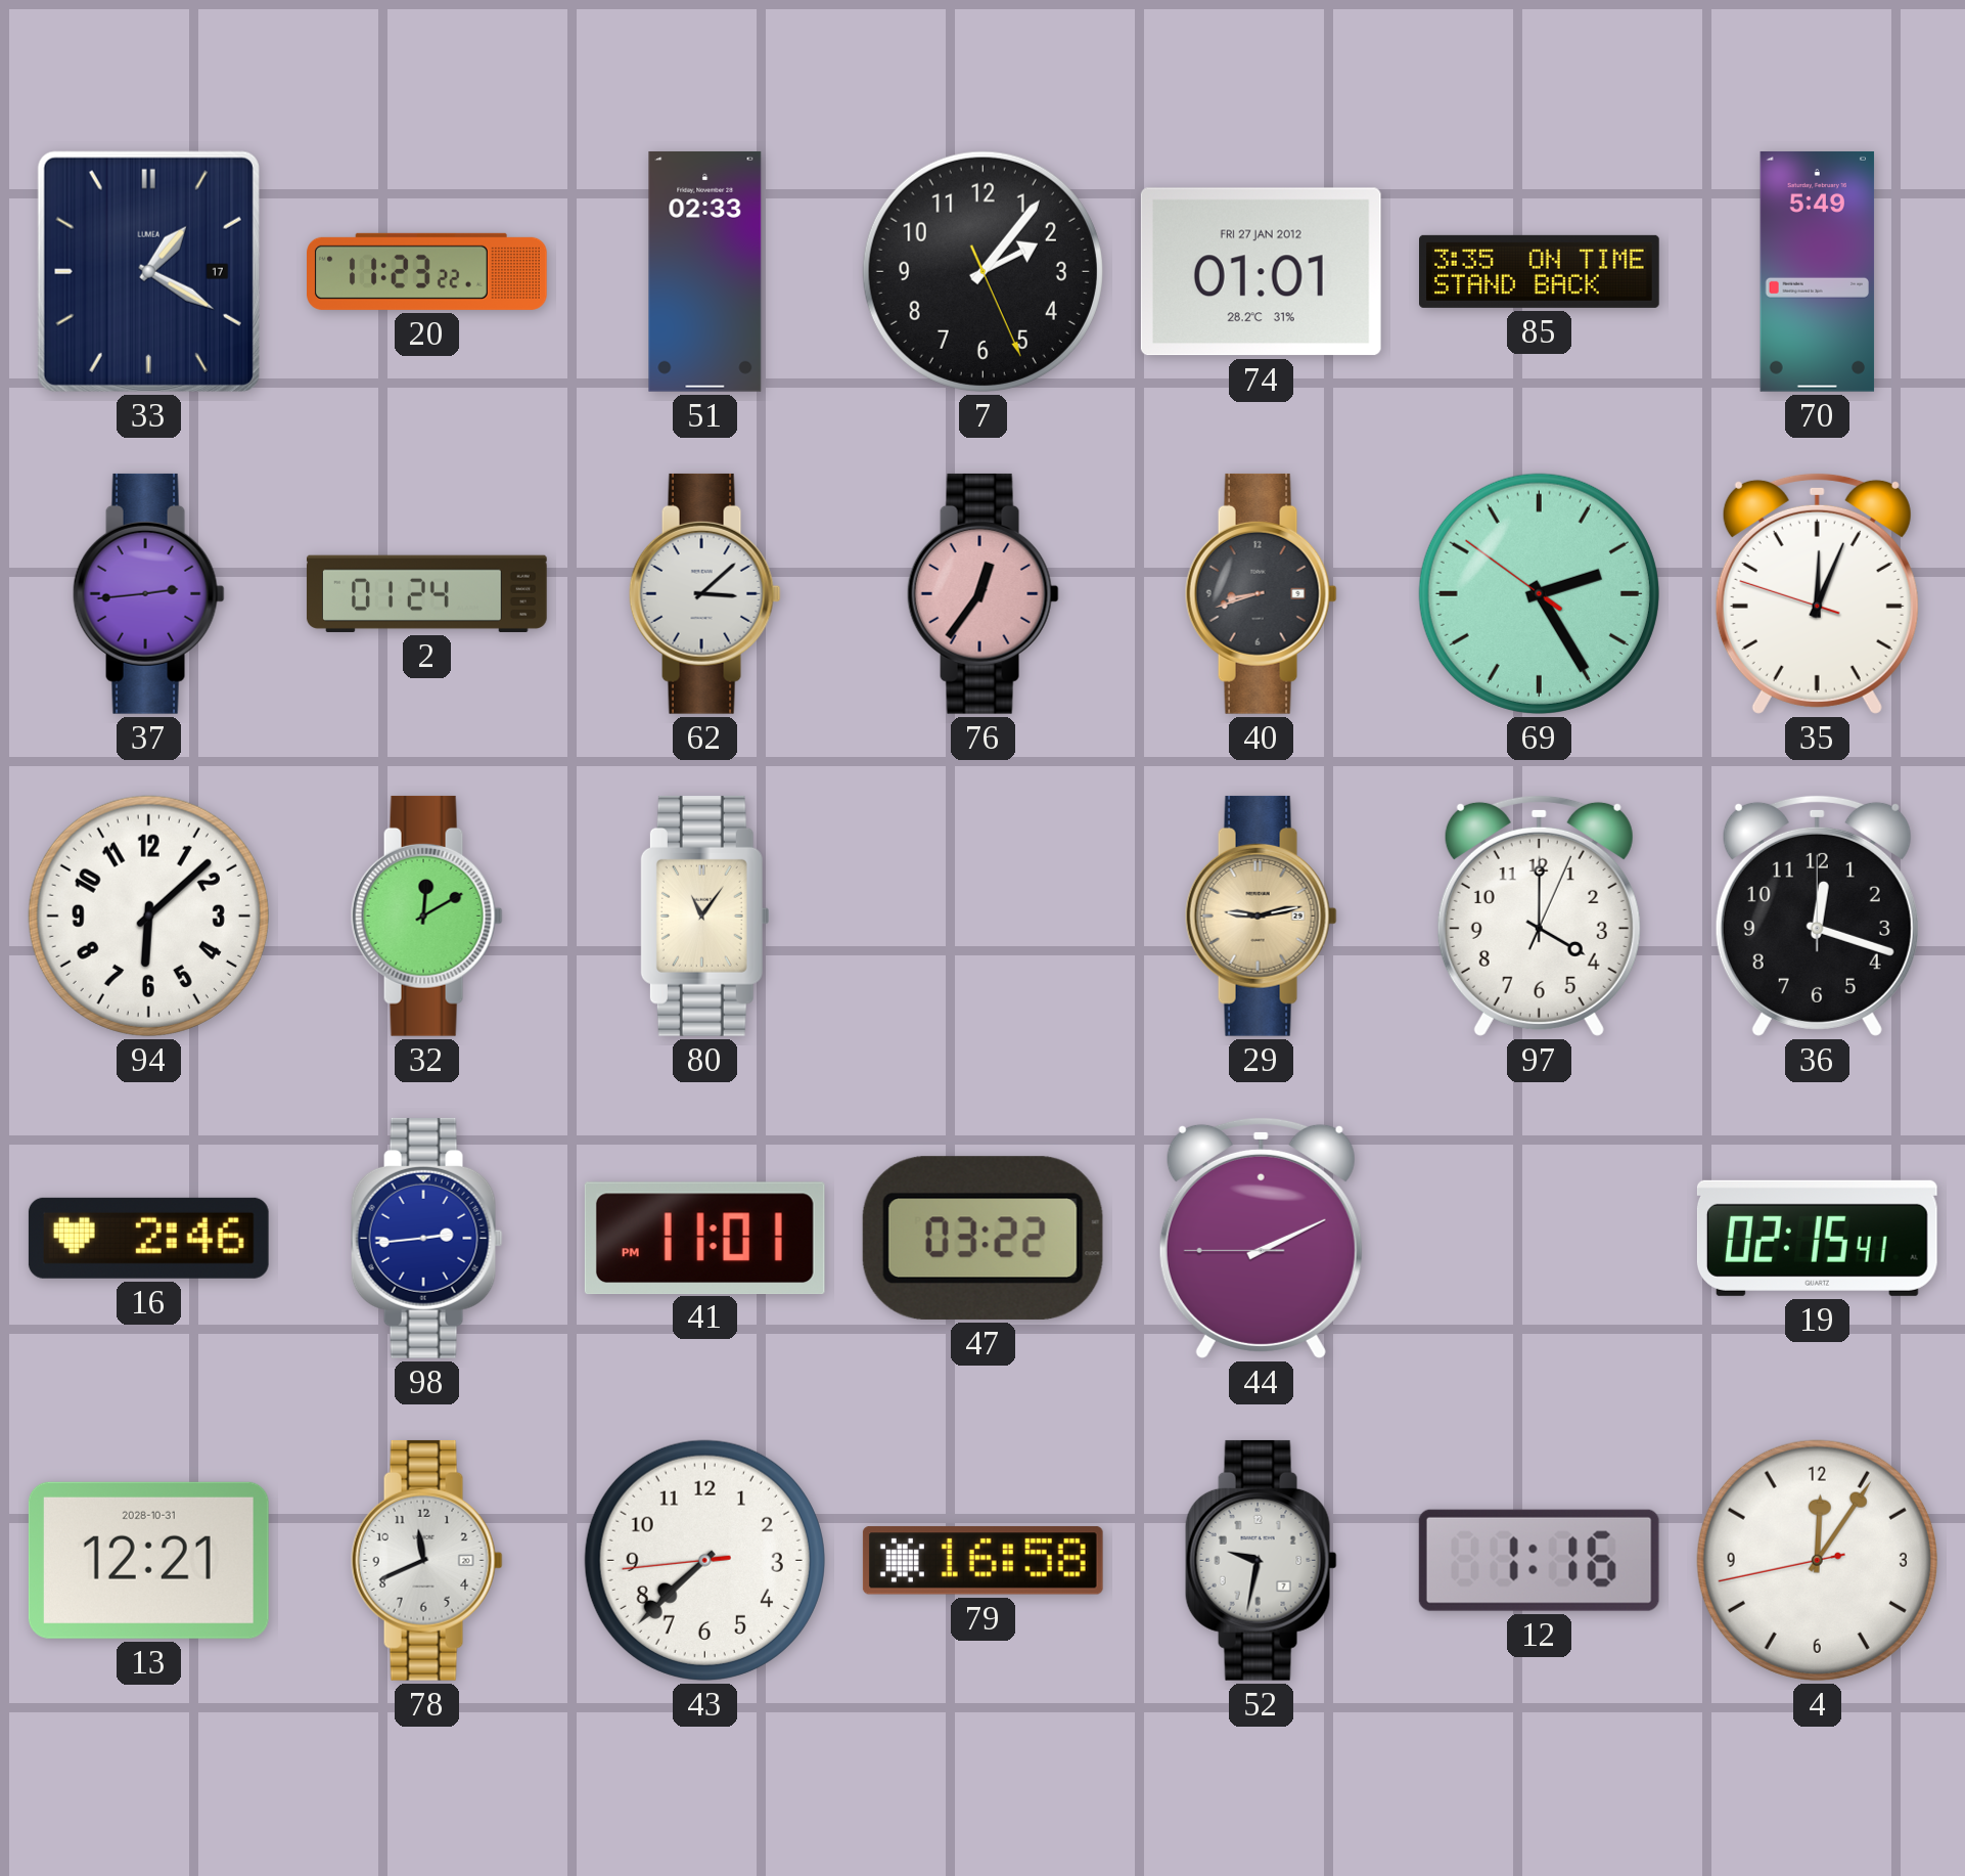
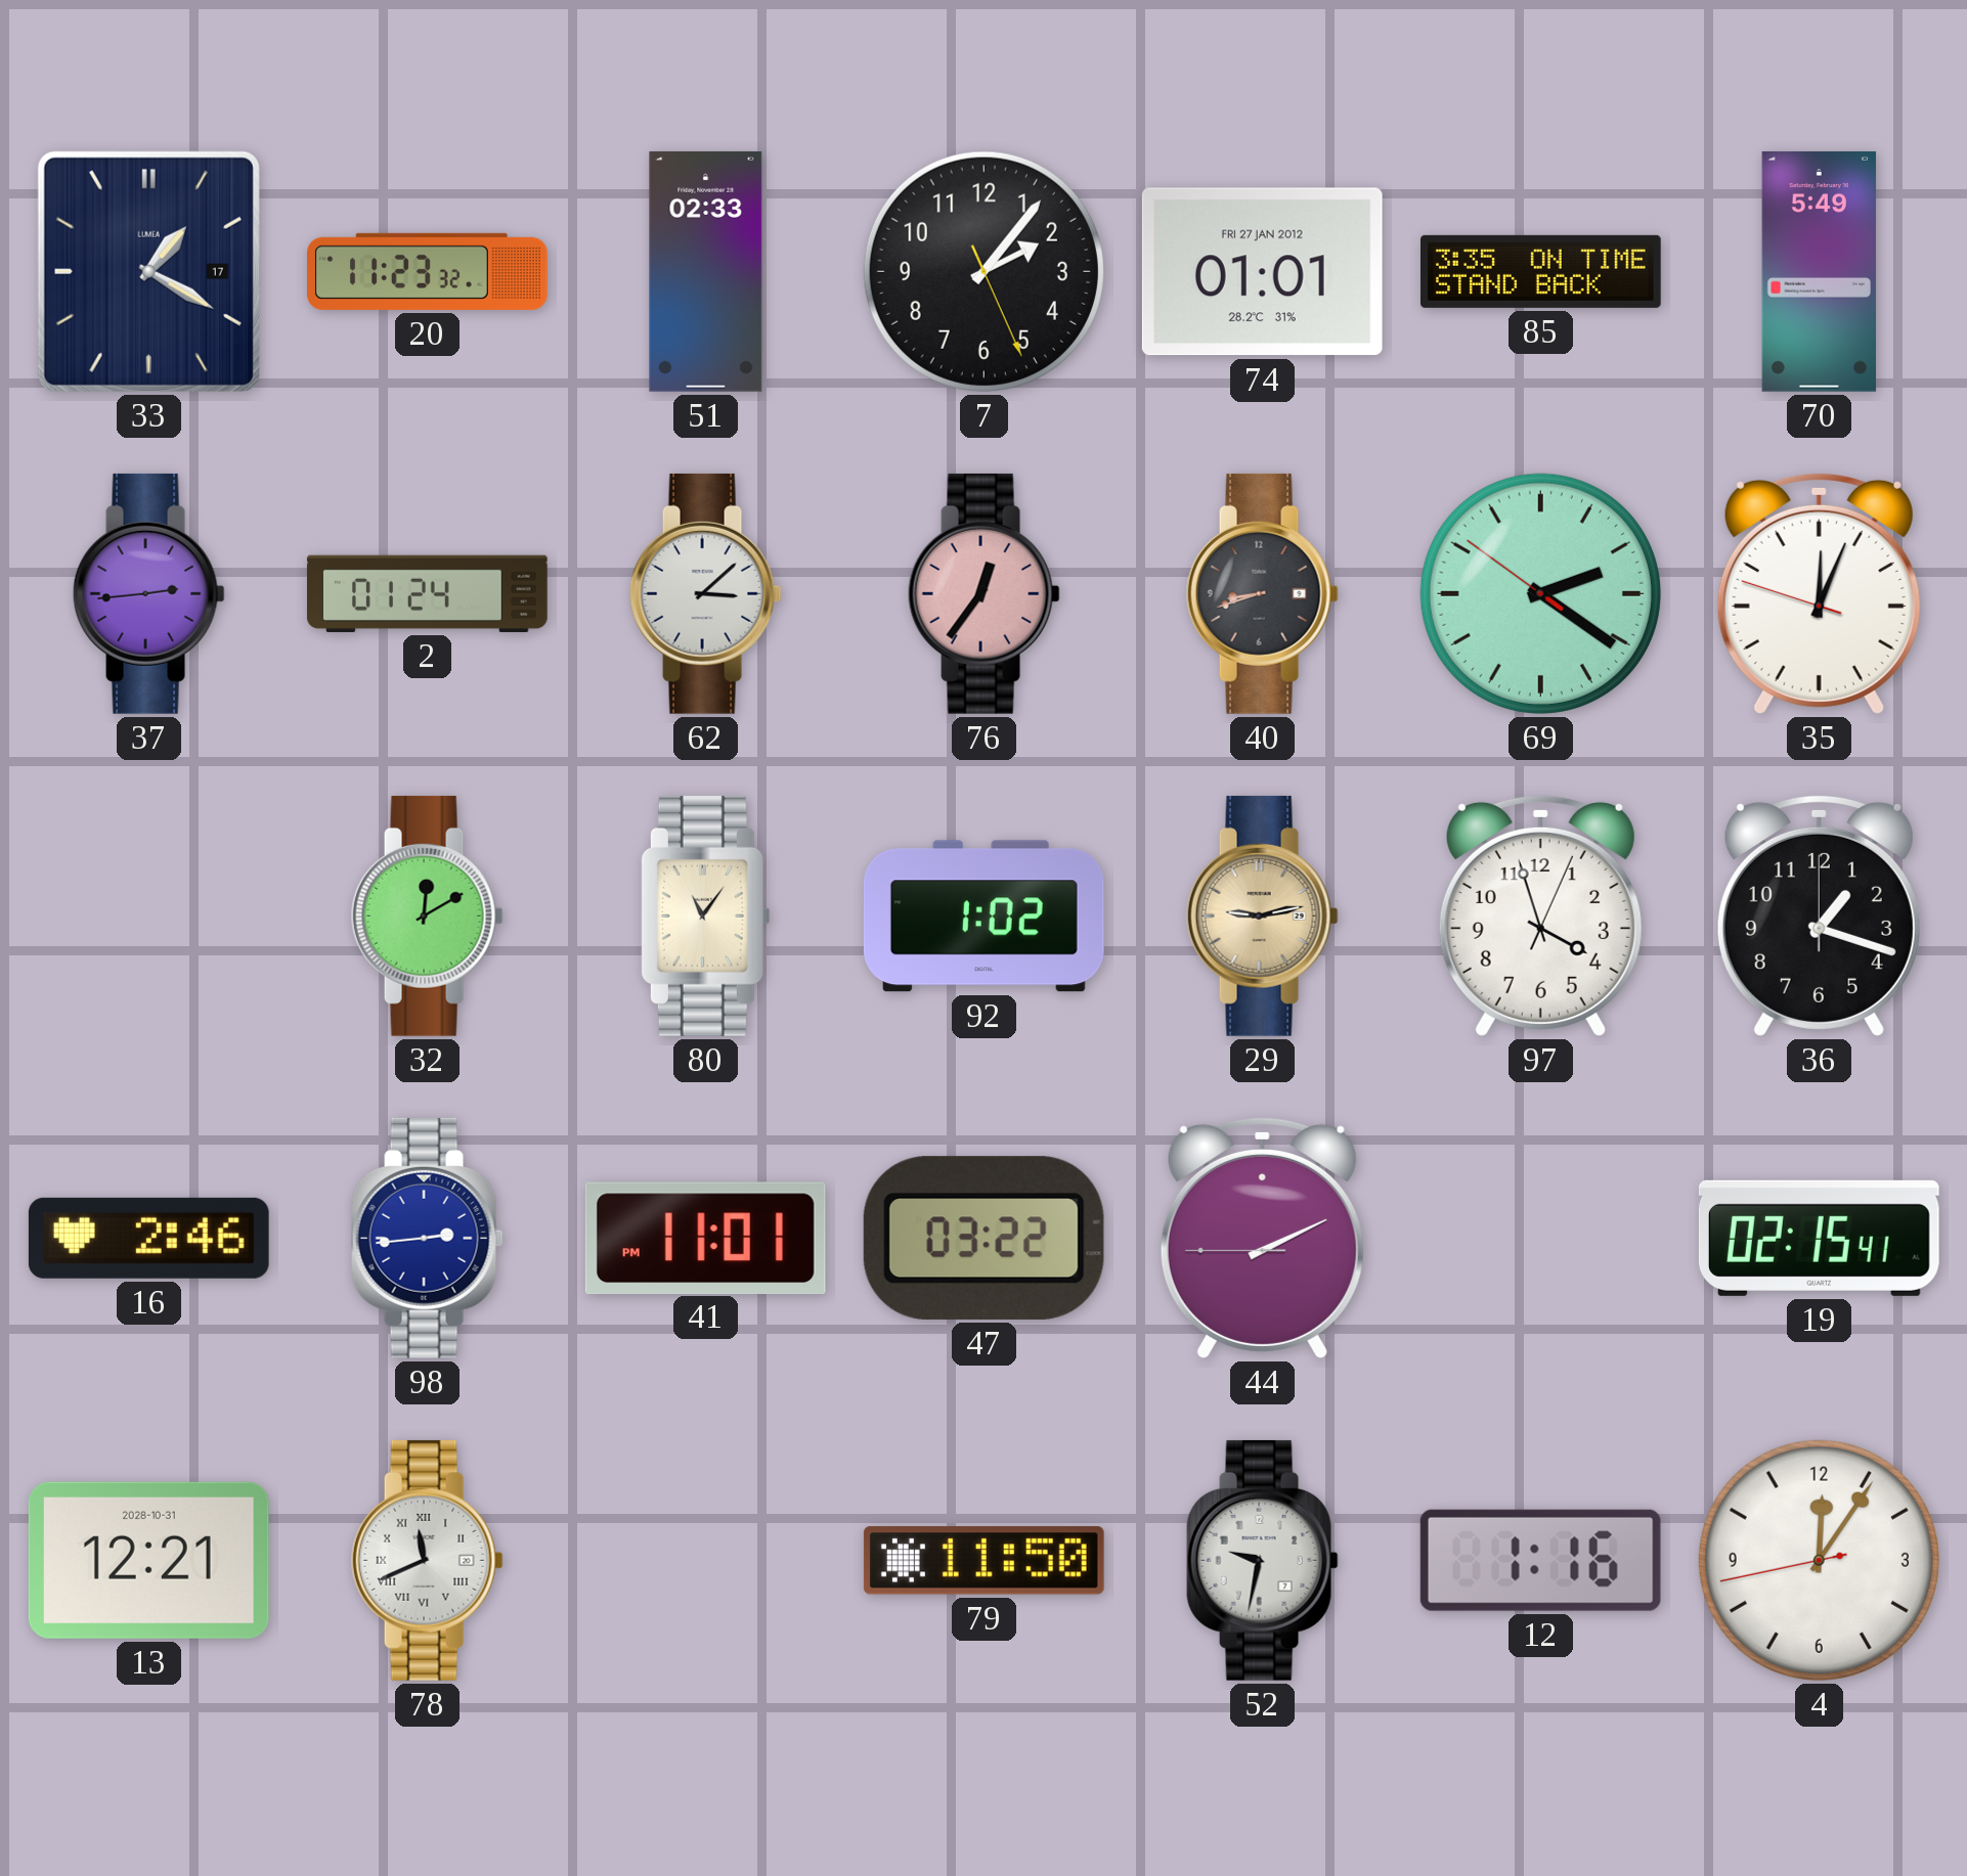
20: 11:23:22 -> 11:23:32 (428, 271)
69: 2:24 -> 2:20 (1540, 593)
94: 6:08 -> none (148, 915)
92: none -> 1:02 (983, 917)
97: 4:00 -> 3:57 (1540, 915)
36: 12:18 -> 1:18 (1819, 915)
78 numerals: Arabic -> Roman (427, 1560)
43: 7:37 -> none (704, 1560)
79: 16:58 -> 11:50 (983, 1561)
